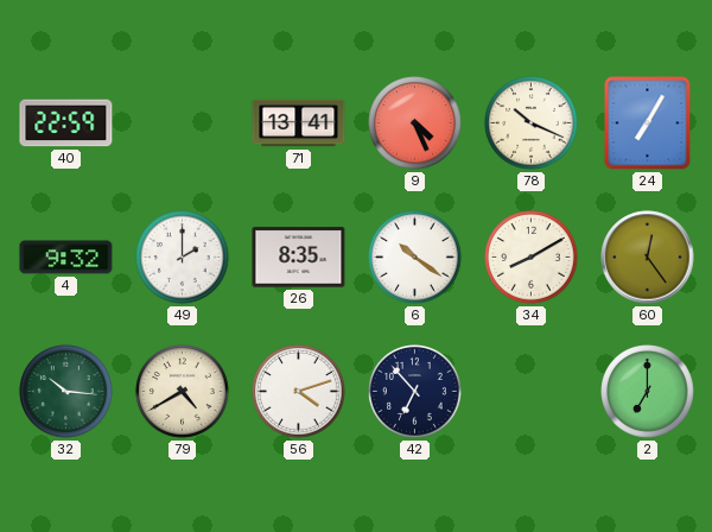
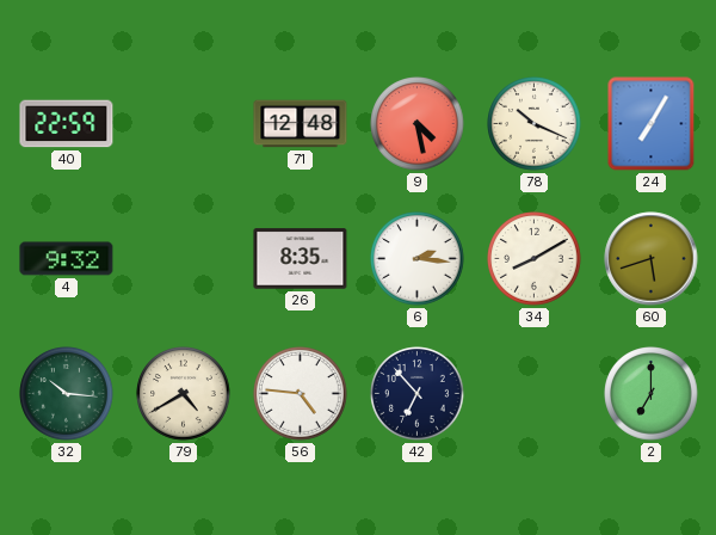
71: 13:41 -> 12:48 (301, 124)
9: 4:26 -> 4:28 (418, 124)
49: 2:00 -> none (183, 258)
6: 10:21 -> 2:16 (418, 259)
60: 12:24 -> 5:42 (652, 259)
56: 4:12 -> 4:46 (301, 394)
